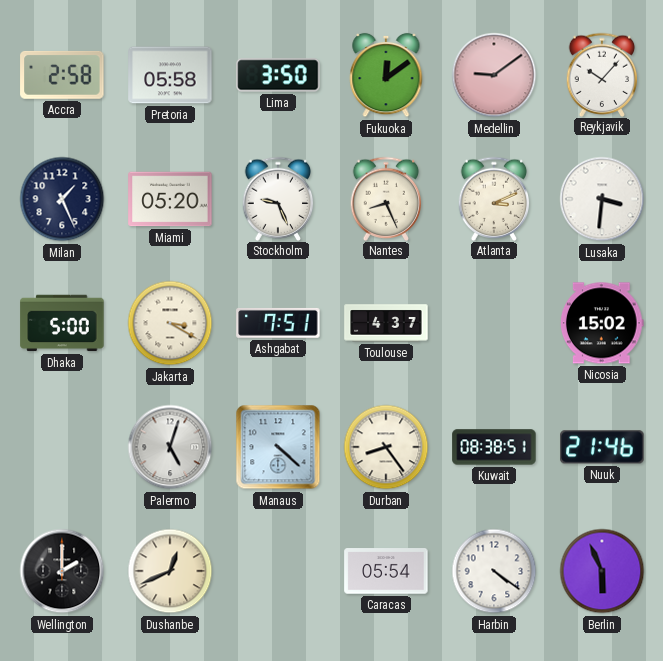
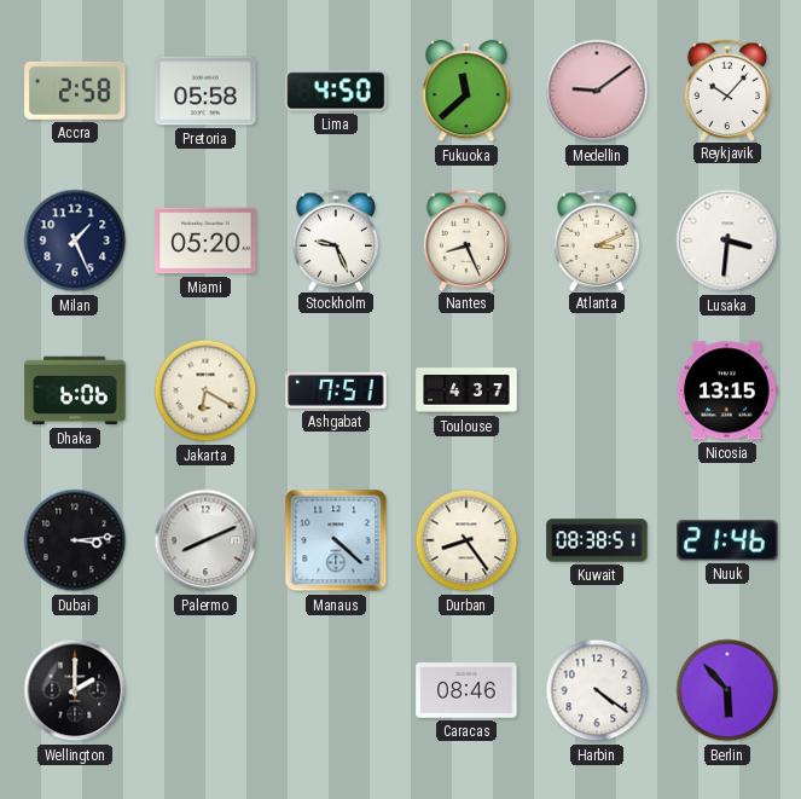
Lima: 3:50 -> 4:50 (336, 91)
Fukuoka: 12:09 -> 11:38 (466, 91)
Dhaka: 5:00 -> 6:06 (75, 390)
Jakarta: 3:20 -> 6:20 (205, 390)
Nicosia: 15:02 -> 13:15 (727, 390)
Dubai: none -> 3:14 (75, 540)
Palermo: 5:03 -> 8:11 (205, 540)
Dushanbe: 12:41 -> none (170, 571)
Caracas: 05:54 -> 08:46 (466, 690)
Berlin: 5:56 -> 5:53 (727, 690)
